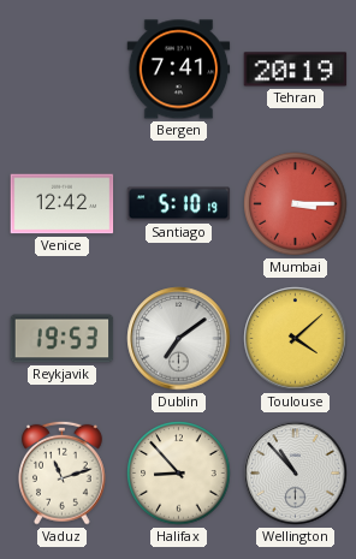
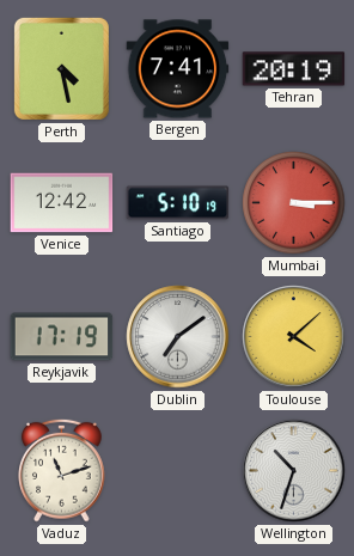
Perth: none -> 4:28 (61, 68)
Reykjavik: 19:53 -> 17:19 (62, 337)
Halifax: 8:53 -> none (179, 474)
Wellington: 10:53 -> 10:33 (294, 471)
